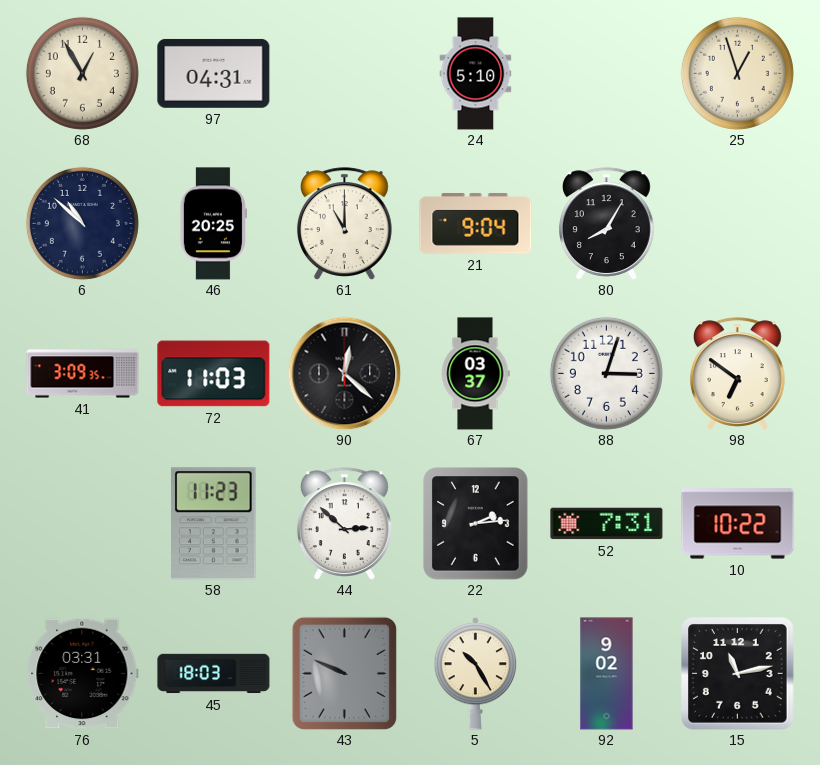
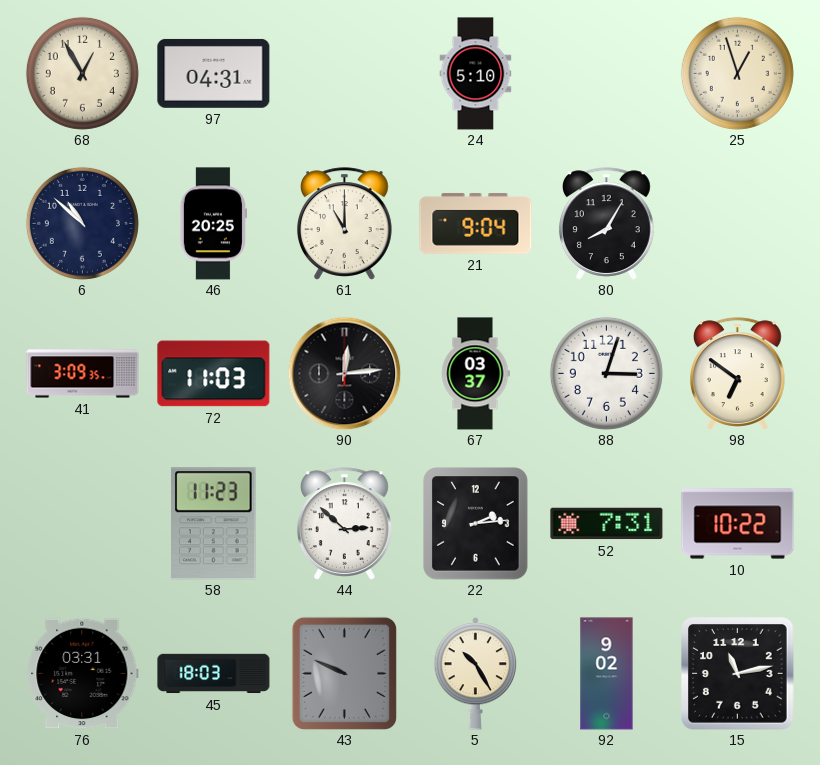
90: 12:22 -> 12:14 (344, 373)
